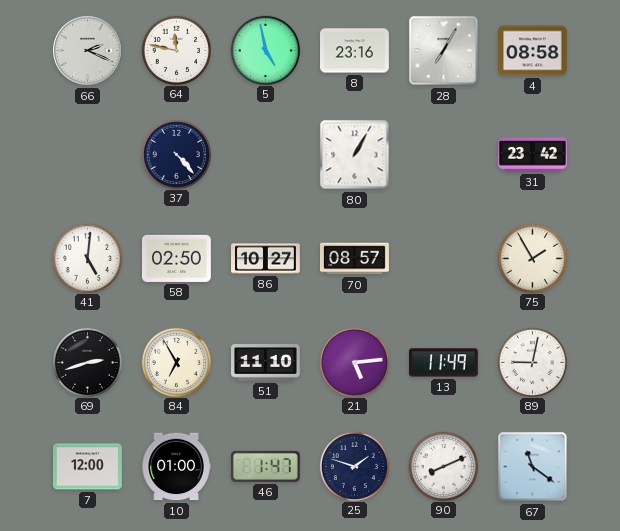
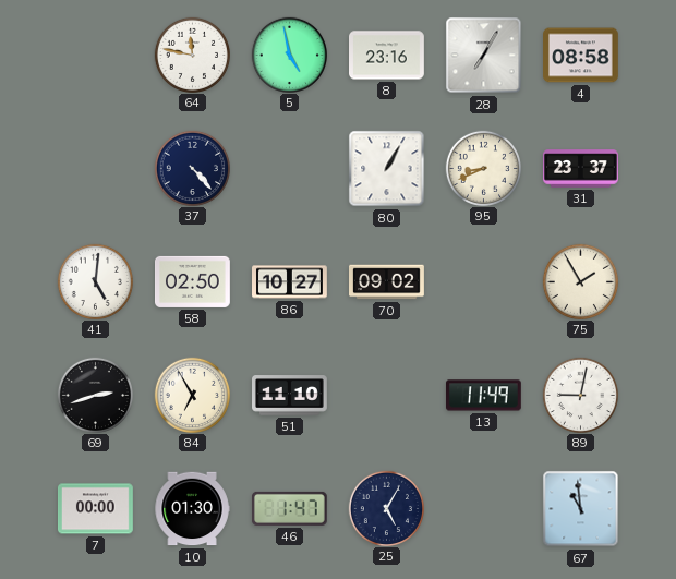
66: 2:19 -> none (88, 51)
95: none -> 8:41 (483, 168)
31: 23:42 -> 23:37 (581, 169)
70: 08:57 -> 09:02 (387, 282)
21: 5:14 -> none (354, 362)
7: 12:00 -> 00:00 (96, 509)
10: 01:00 -> 01:30 (192, 509)
25: 1:48 -> 5:05 (386, 508)
90: 8:11 -> none (443, 466)
67: 11:21 -> 10:59 (581, 509)
